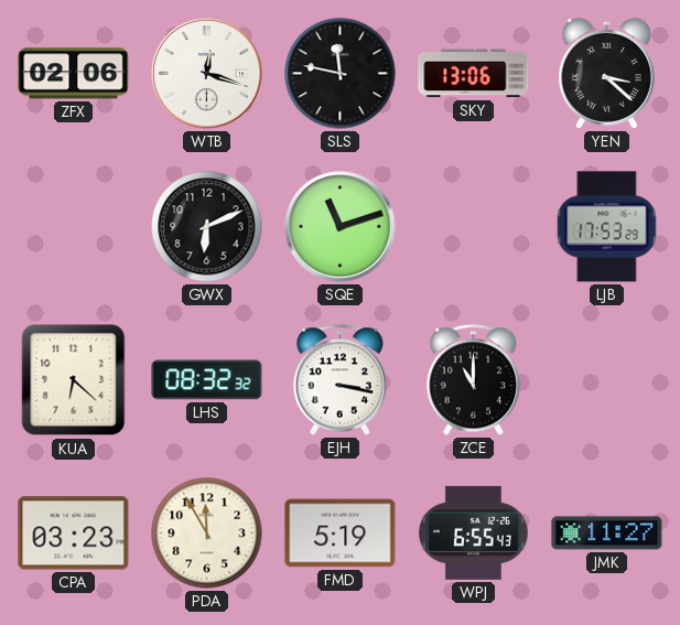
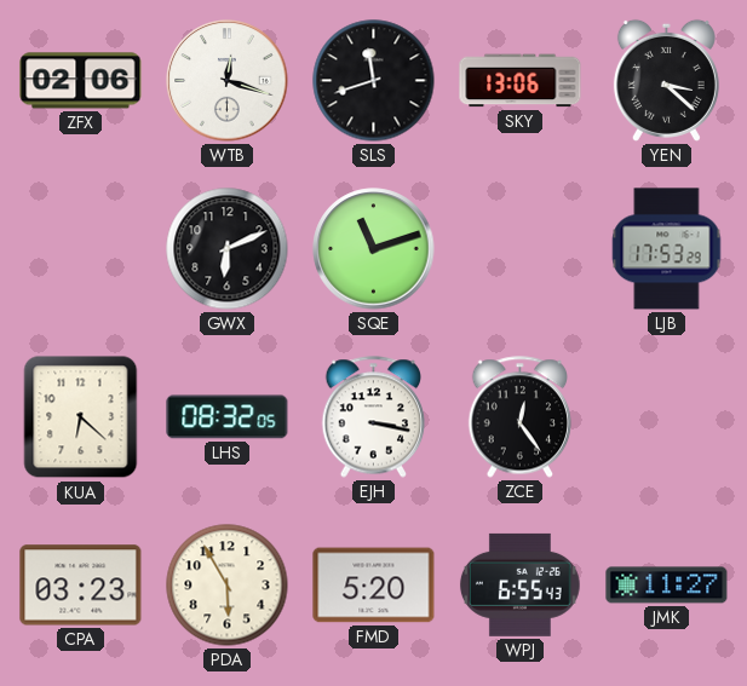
SLS: 11:47 -> 11:42 (374, 81)
LHS: 08:32:32 -> 08:32:05 (228, 417)
ZCE: 11:00 -> 12:24 (521, 417)
PDA: 11:55 -> 5:55 (228, 586)
FMD: 5:19 -> 5:20 (374, 586)
